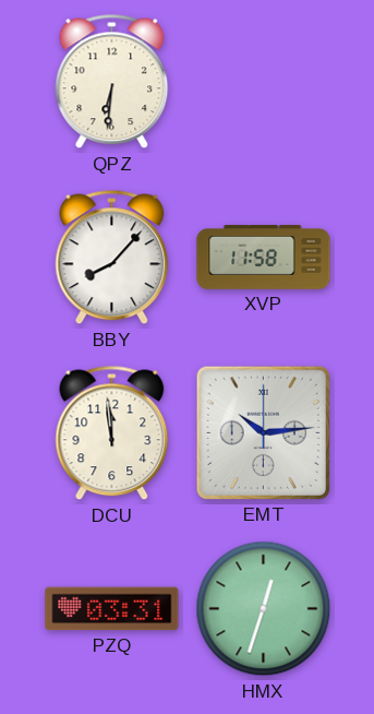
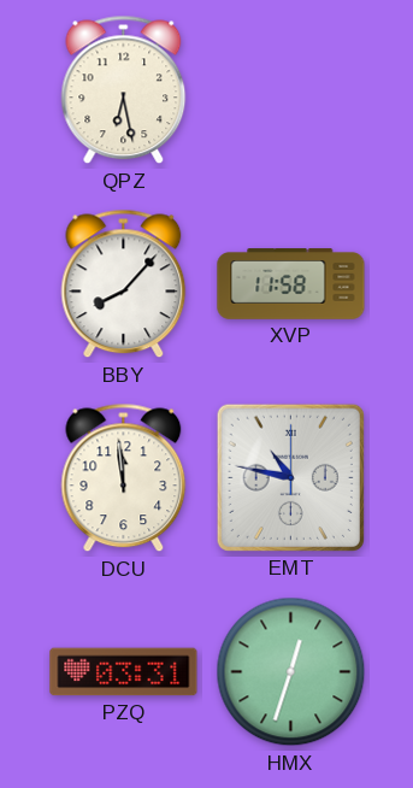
QPZ: 6:31 -> 6:28 (124, 90)
EMT: 10:14 -> 10:47 (290, 477)
